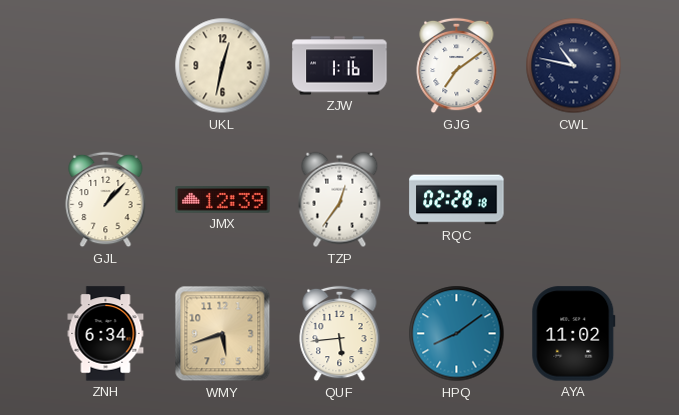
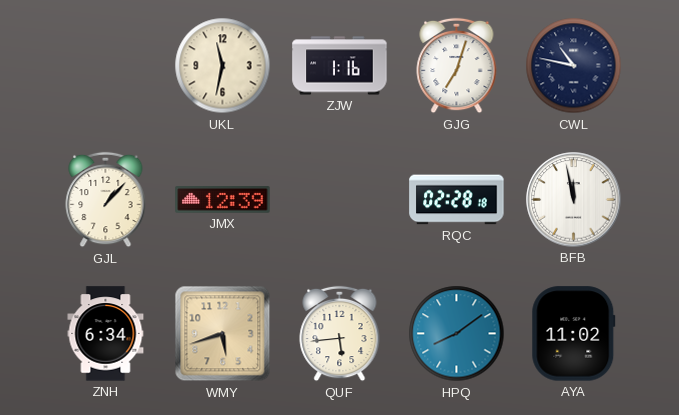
UKL: 12:32 -> 11:32 (223, 66)
GJG: 7:09 -> 7:03 (457, 66)
TZP: 12:36 -> none (340, 200)
BFB: none -> 11:58 (574, 200)
